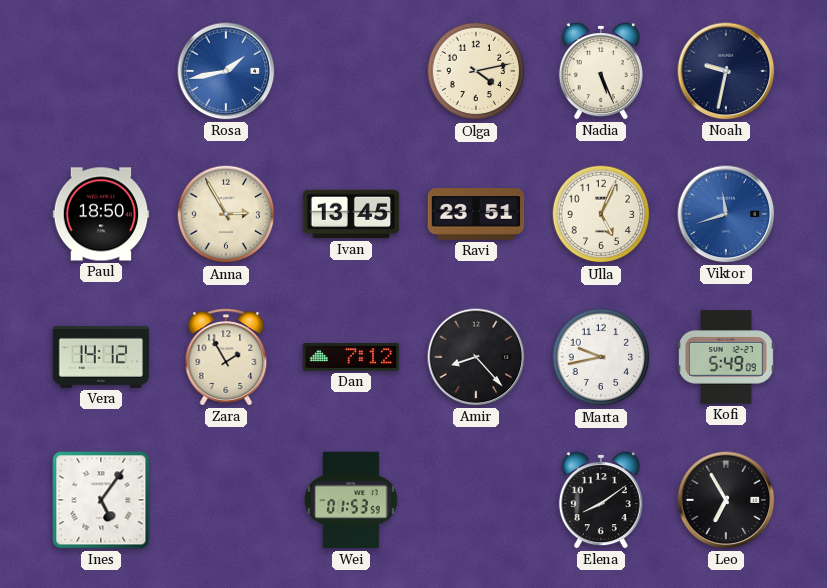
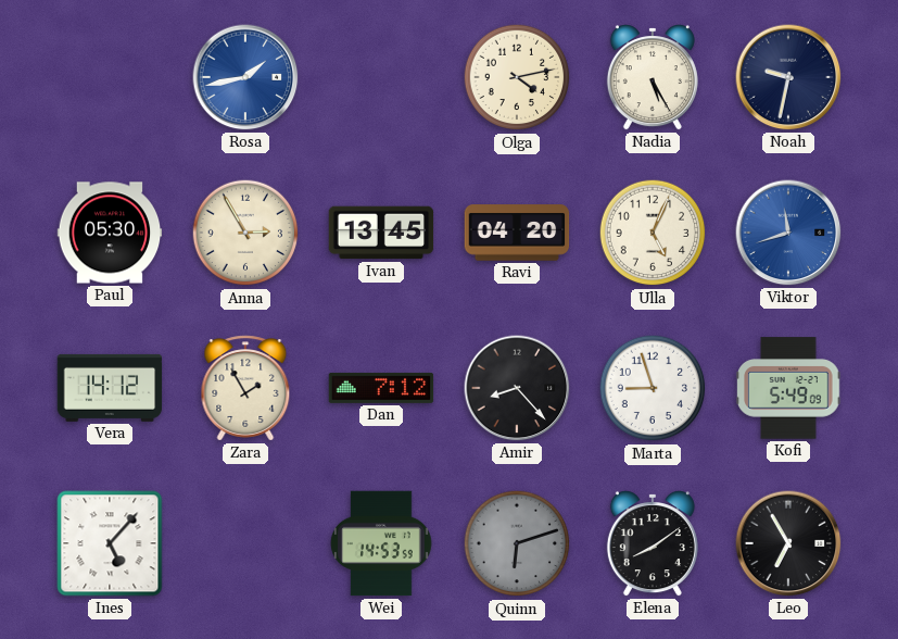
Nadia: 5:26 -> 5:25 (653, 78)
Paul: 18:50 -> 05:30 (110, 233)
Ravi: 23:51 -> 04:20 (517, 233)
Marta: 9:43 -> 8:57 (653, 388)
Ines: 5:06 -> 5:07 (110, 543)
Wei: 01:53 -> 14:53 (381, 543)
Quinn: none -> 6:12 (517, 543)
